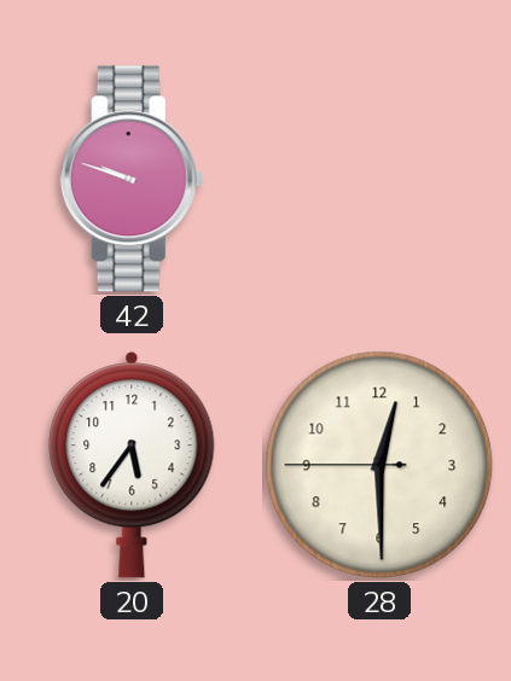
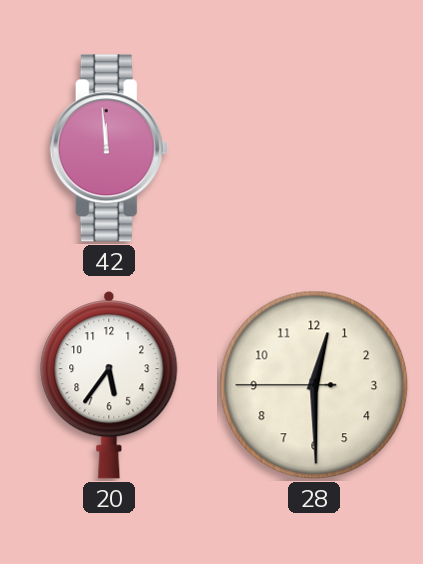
42: 9:48 -> 11:59 (109, 148)
